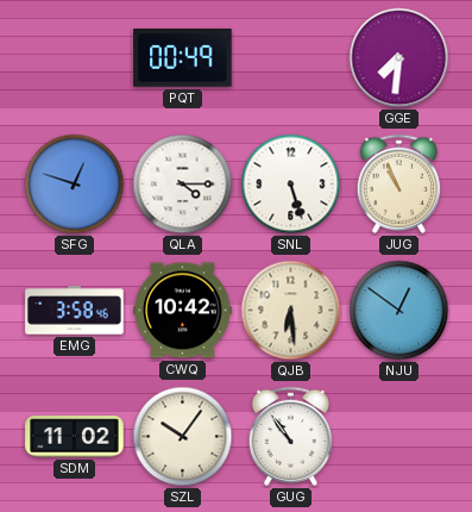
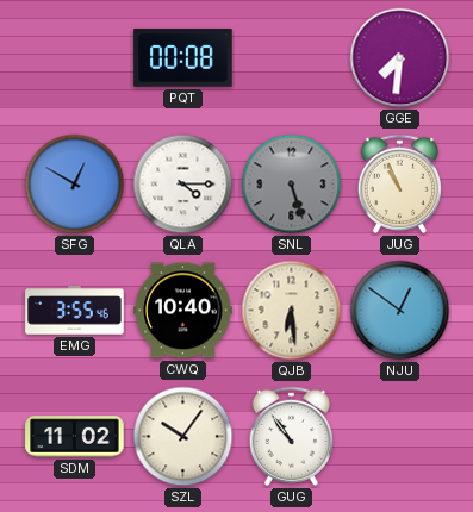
PQT: 00:49 -> 00:08 (183, 58)
SFG: 12:48 -> 12:50 (75, 185)
SNL dial: white -> grey (292, 185)
EMG: 3:58 -> 3:55 (75, 311)
CWQ: 10:42 -> 10:40 (183, 311)
